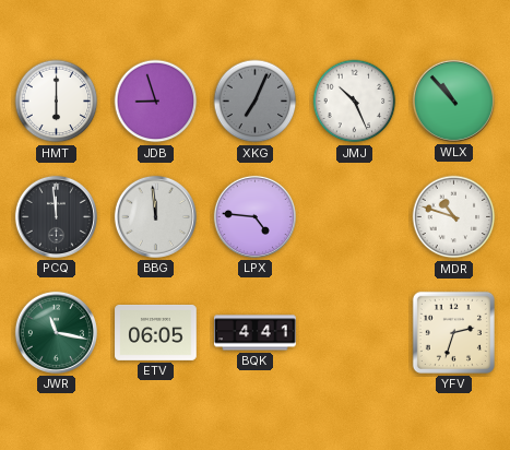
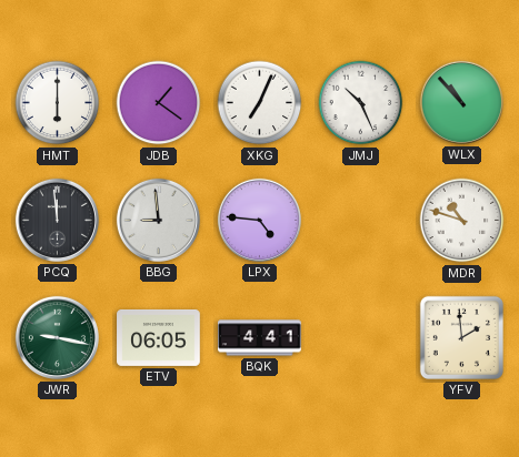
JDB: 8:57 -> 1:21 (159, 103)
XKG dial: grey -> white (260, 103)
BBG: 11:59 -> 8:59 (158, 220)
JWR: 11:17 -> 9:17 (57, 337)
YFV: 2:33 -> 1:59 (461, 337)
